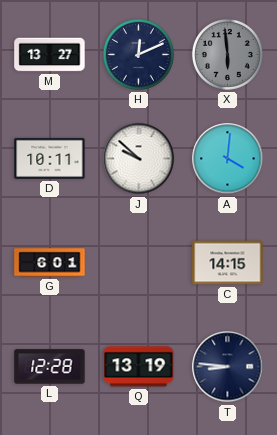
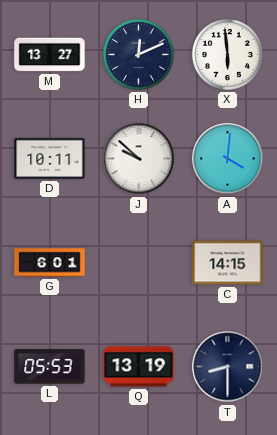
X dial: grey -> white (227, 54)
L: 12:28 -> 05:53 (50, 367)
T: 8:46 -> 8:30 (228, 367)
